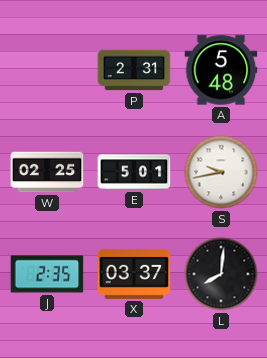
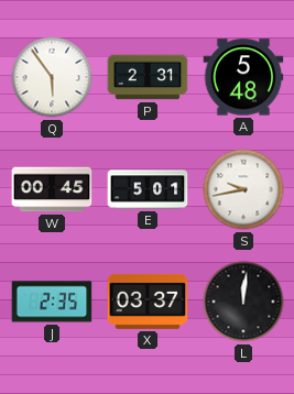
Q: none -> 5:54 (52, 77)
W: 02:25 -> 00:45 (52, 189)
L: 8:01 -> 12:01 (243, 302)
